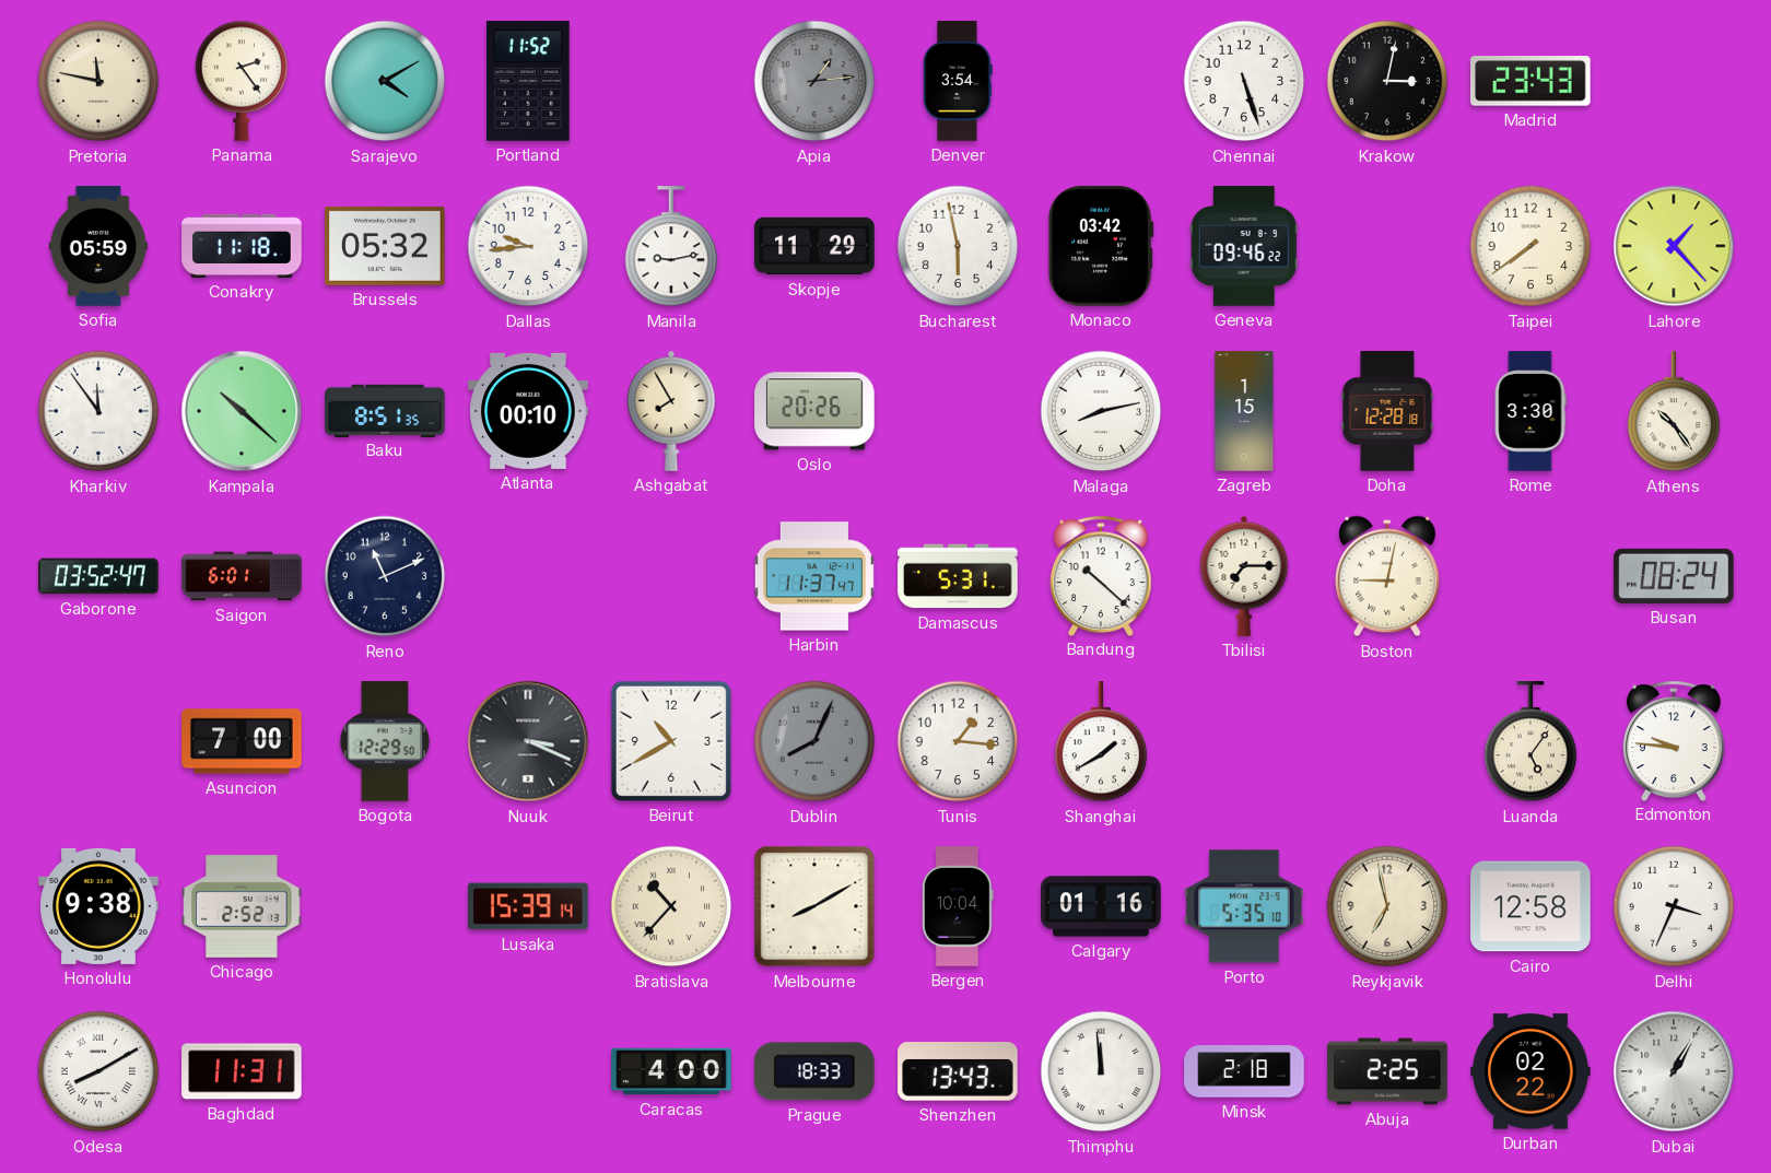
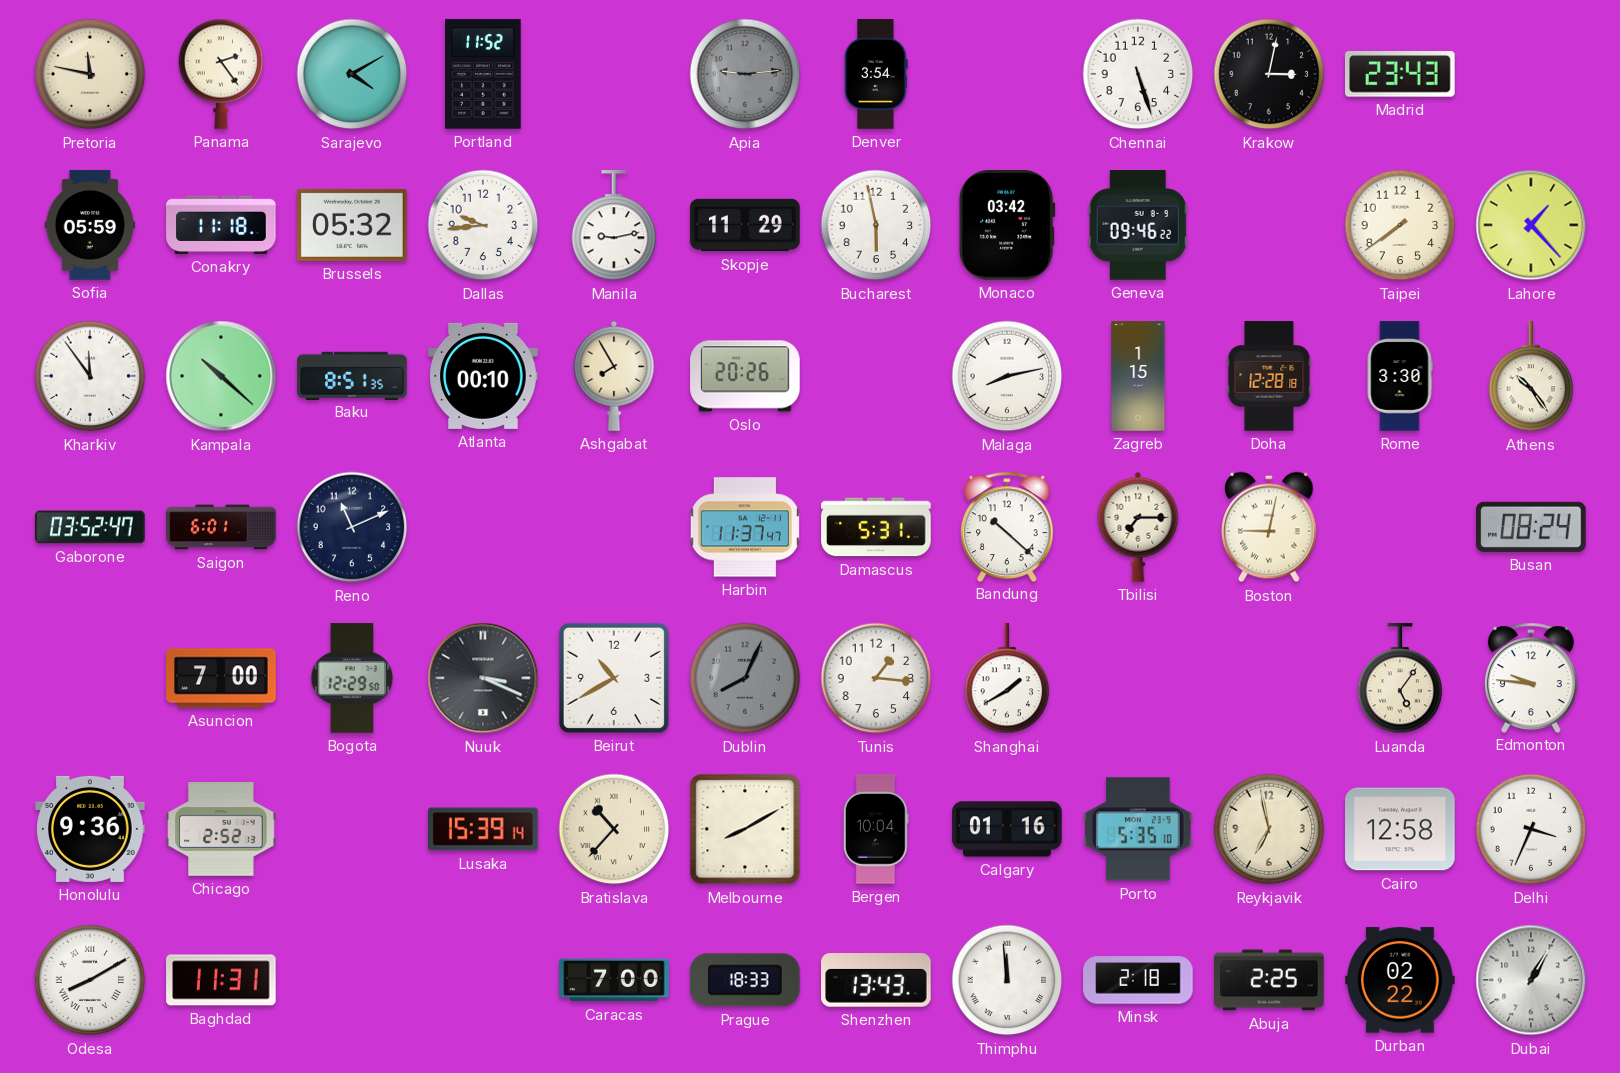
Apia: 1:14 -> 9:14 (745, 74)
Honolulu: 9:38 -> 9:36 (90, 829)
Caracas: 4:00 -> 7:00 (614, 980)
